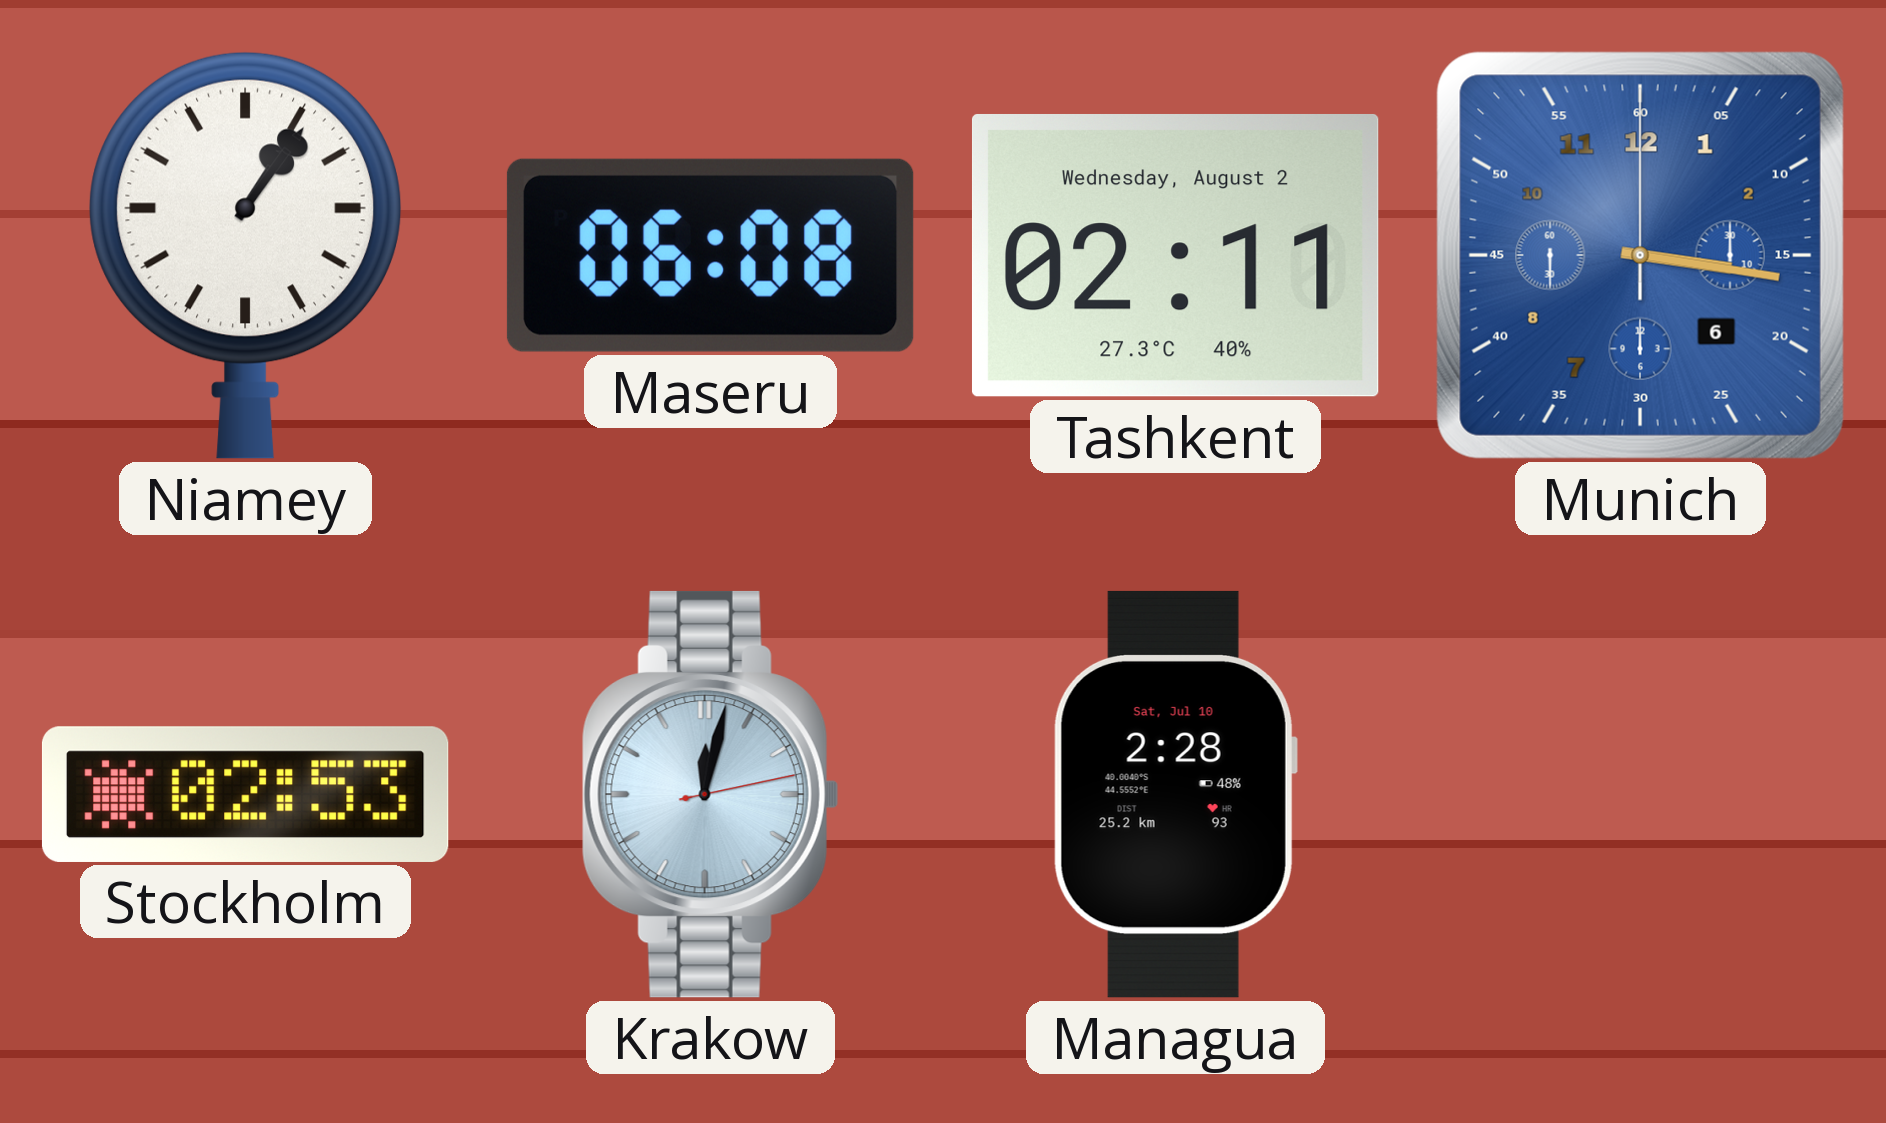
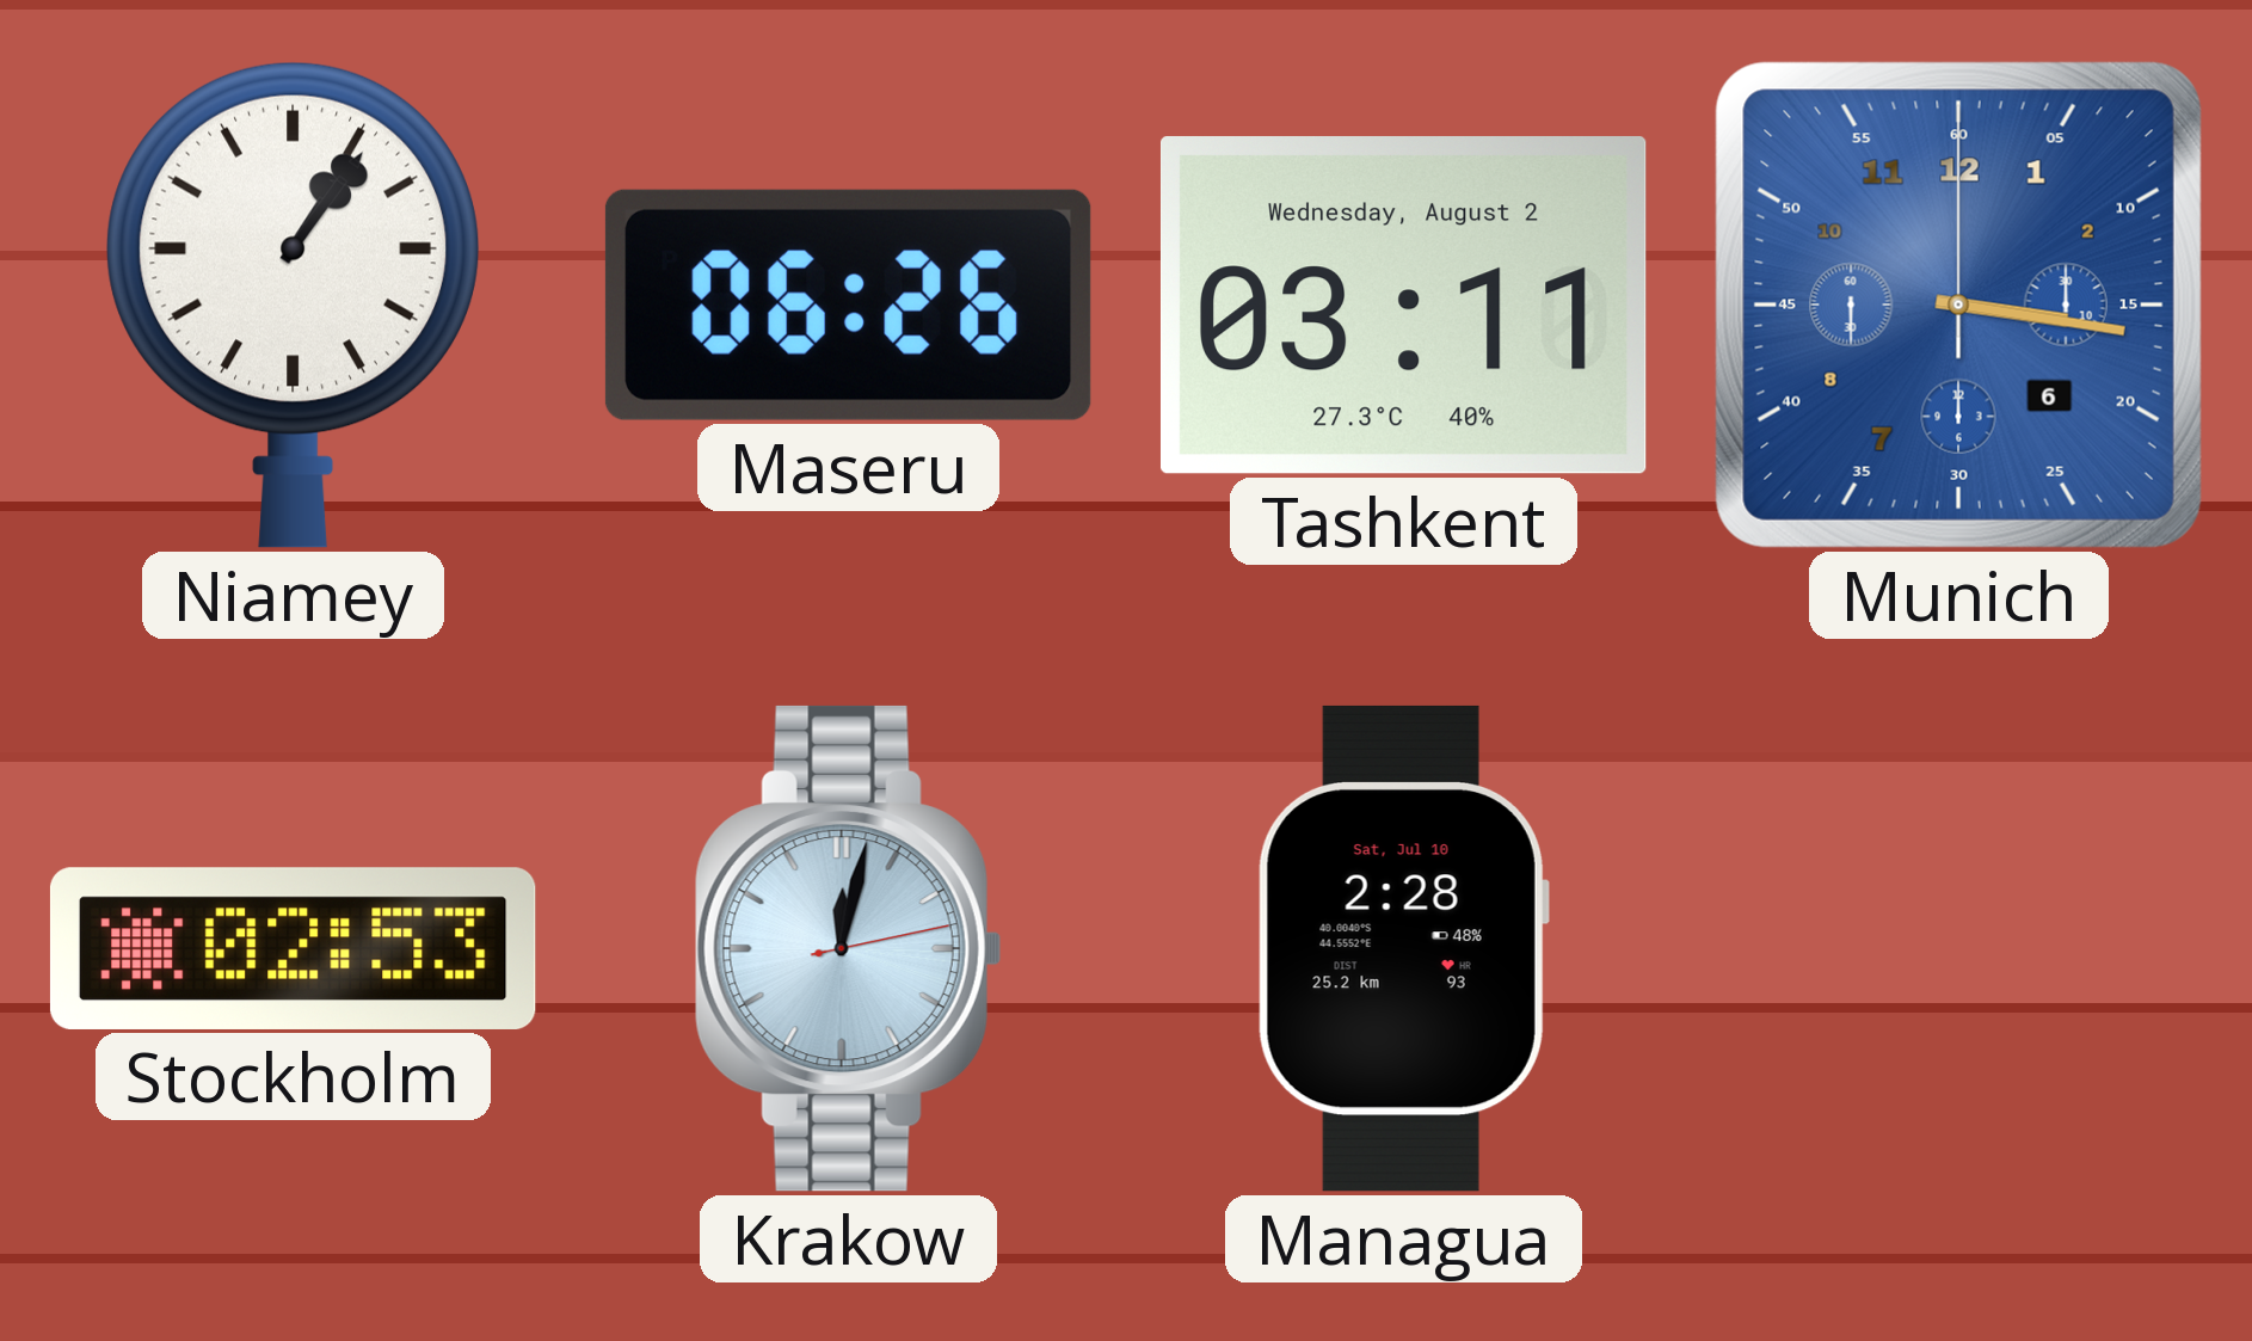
Maseru: 06:08 -> 06:26 (848, 305)
Tashkent: 02:11 -> 03:11 (1403, 305)
